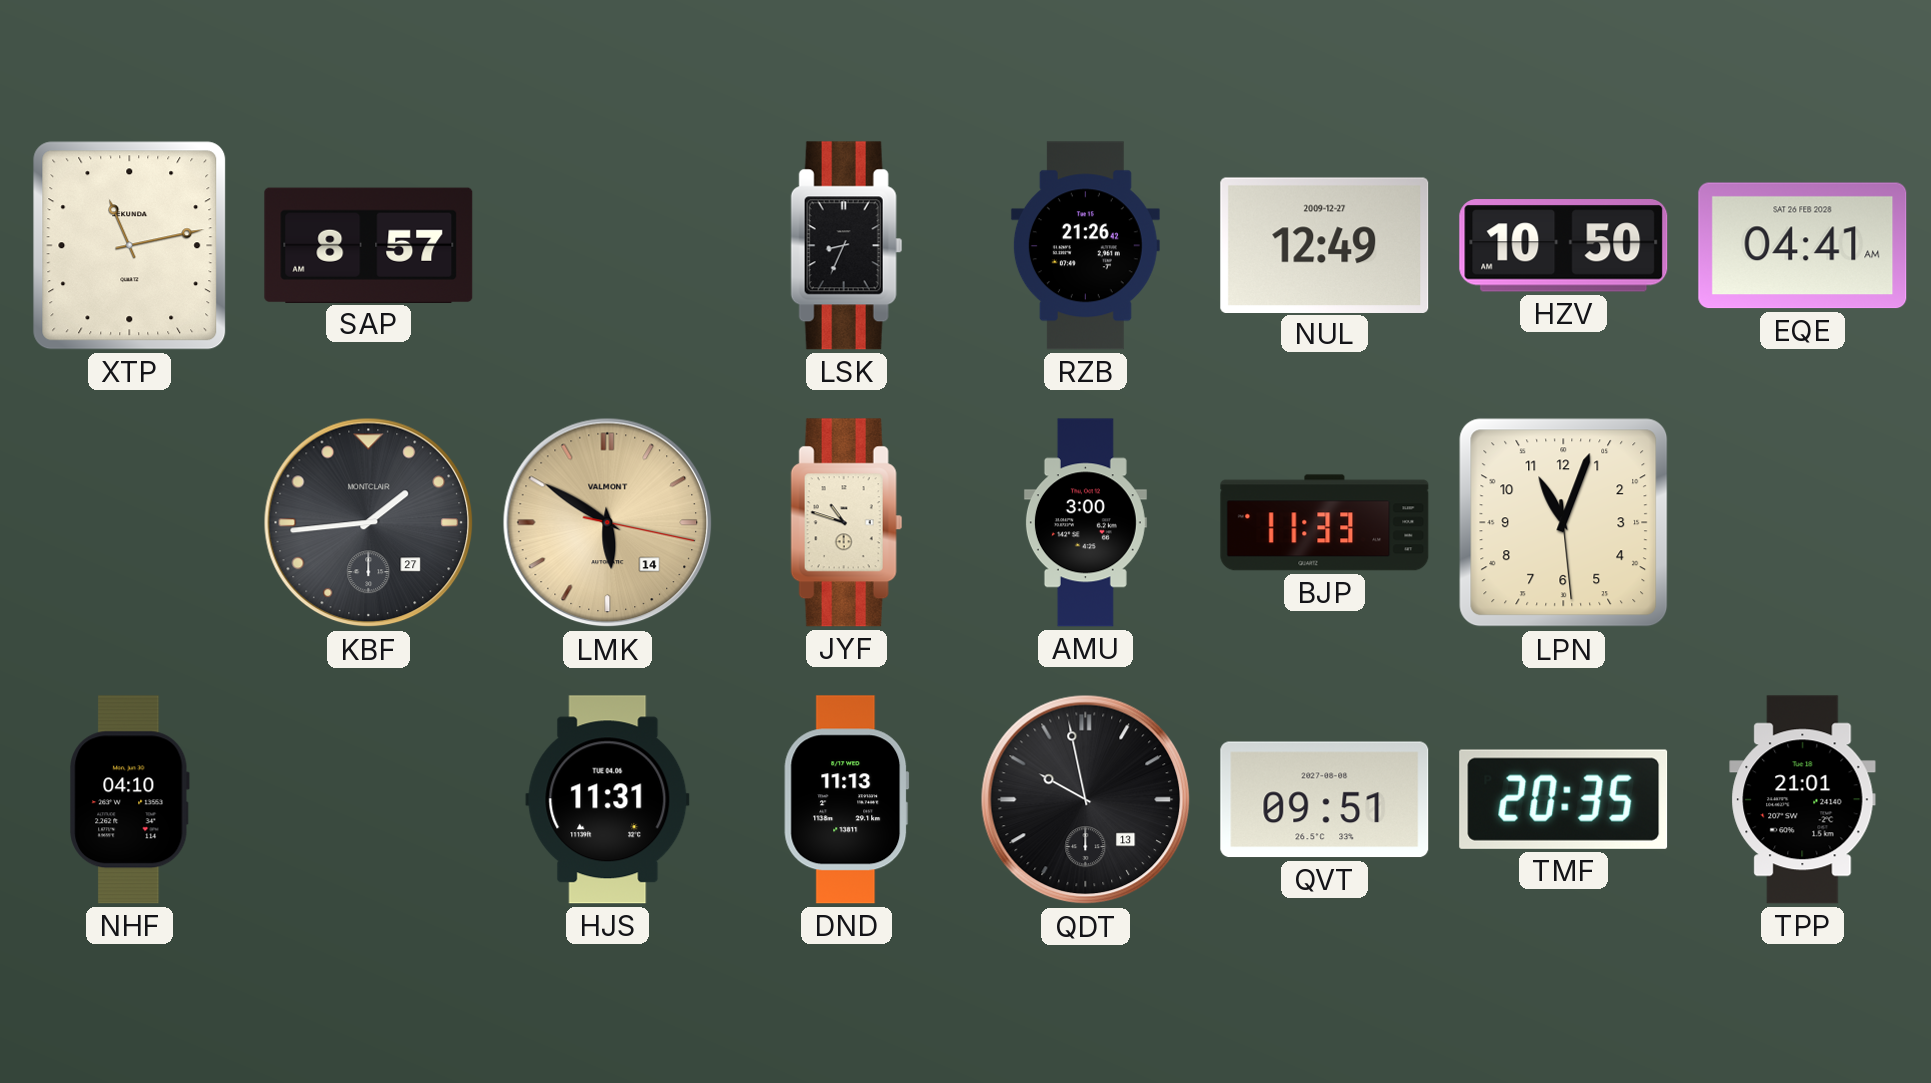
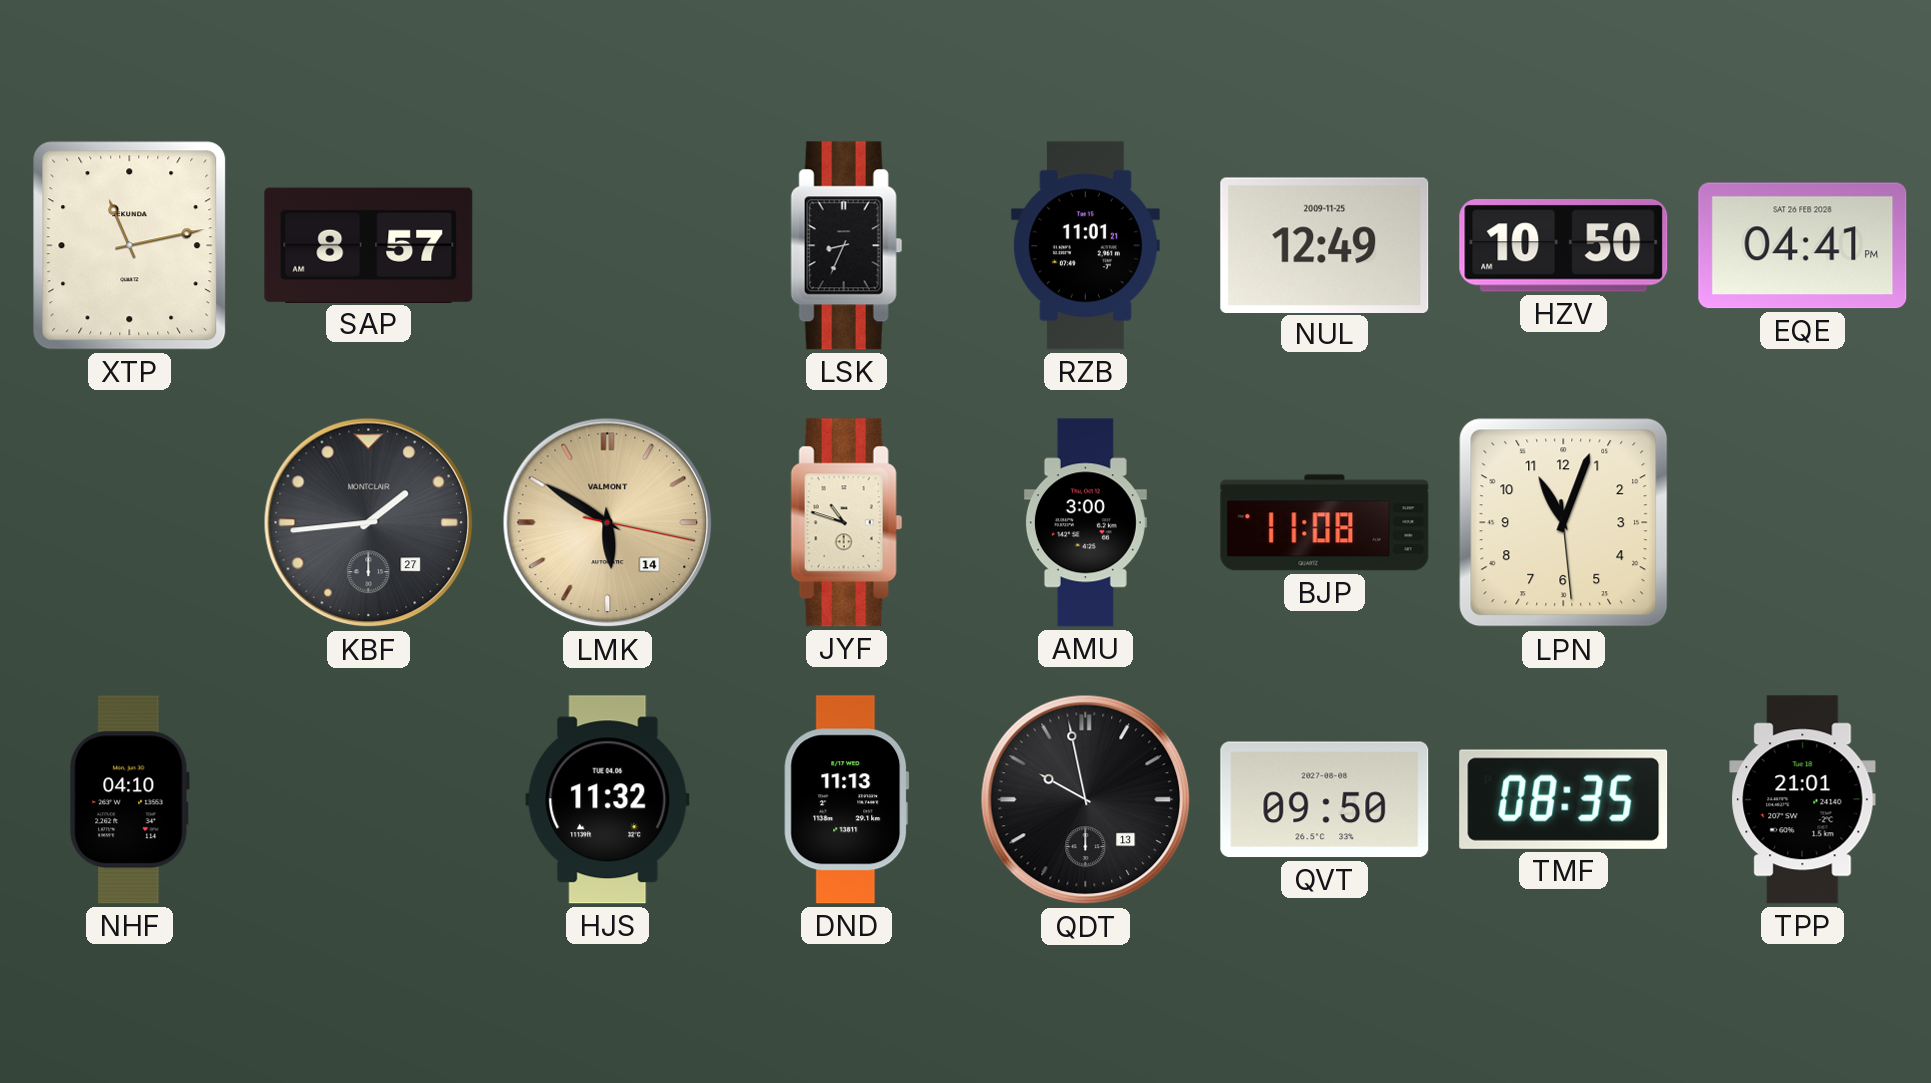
RZB: 21:26 -> 11:01 (1085, 246)
NUL date: 2009-12-27 -> 2009-11-25 (1325, 245)
EQE: 04:41 AM -> 04:41 PM (1803, 246)
BJP: 11:33 -> 11:08 (1325, 523)
HJS: 11:31 -> 11:32 (608, 800)
QVT: 09:51 -> 09:50 (1325, 800)
TMF: 20:35 -> 08:35 (1564, 799)
